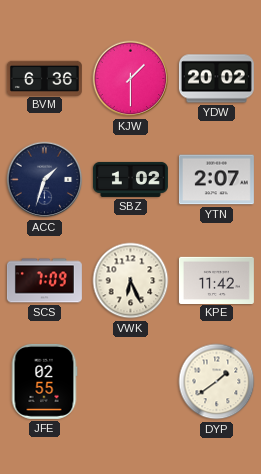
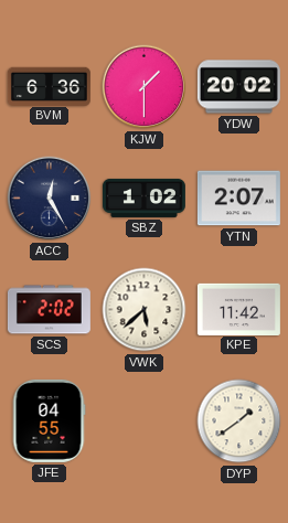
ACC: 1:33 -> 12:25 (50, 199)
SCS: 7:09 -> 2:02 (49, 310)
VWK: 6:26 -> 5:38 (145, 310)
JFE: 02:55 -> 04:55 (49, 420)
